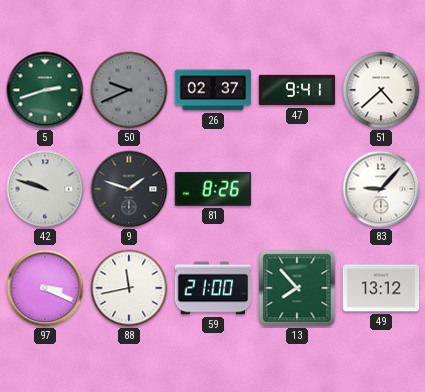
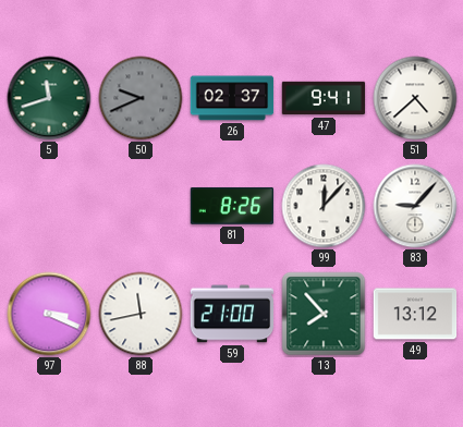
5: 2:42 -> 11:42 (49, 98)
42: 9:48 -> none (45, 189)
9: 1:48 -> none (129, 189)
99: none -> 12:07 (324, 206)
